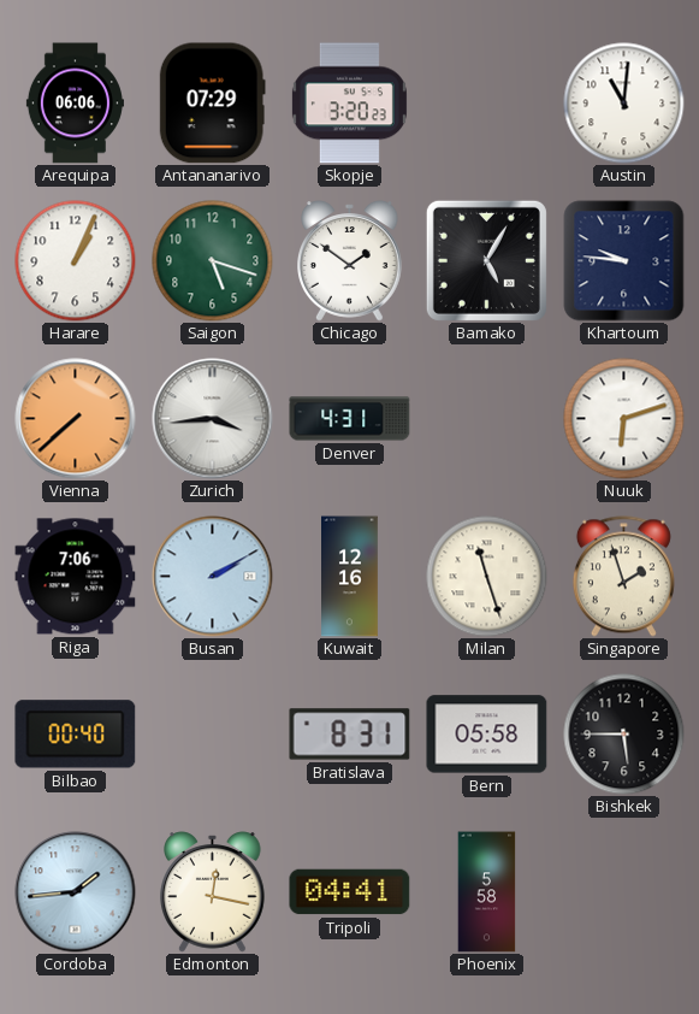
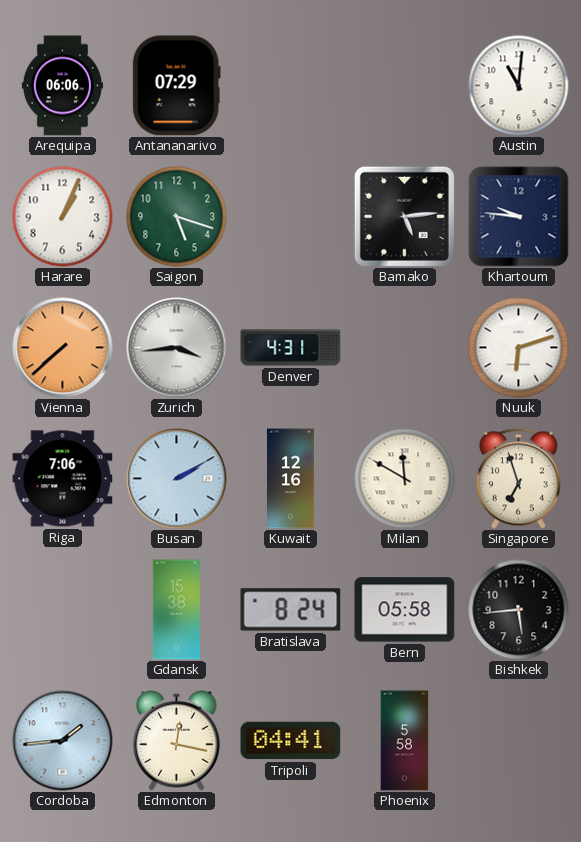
Skopje: 3:20 -> none (349, 104)
Chicago: 1:51 -> none (350, 261)
Bamako: 5:05 -> 5:14 (404, 216)
Milan: 11:27 -> 11:50 (405, 479)
Singapore: 1:57 -> 6:57 (518, 479)
Bilbao: 00:40 -> none (76, 735)
Gdansk: none -> 15:38 (176, 610)
Bratislava: 8:31 -> 8:24 (291, 610)
Bishkek: 5:45 -> 5:44 (519, 610)
